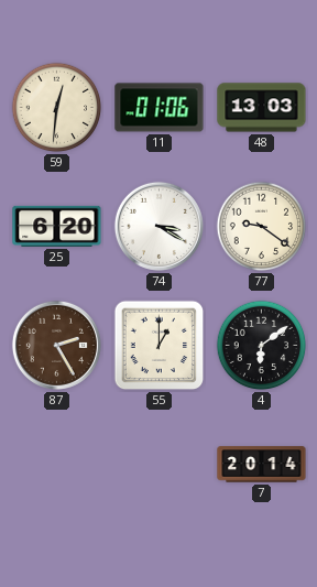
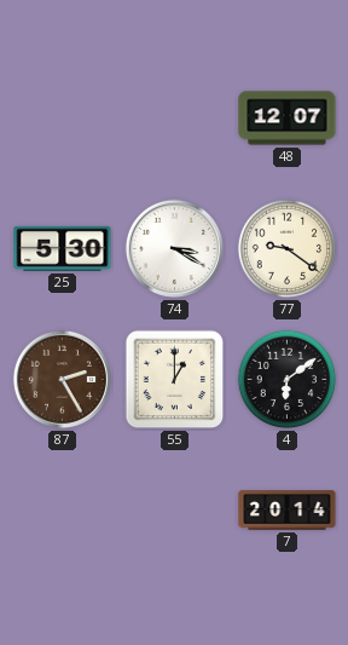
59: 12:31 -> none (57, 108)
11: 01:06 -> none (160, 108)
48: 13:03 -> 12:07 (288, 119)
25: 6:20 -> 5:30 (63, 248)
